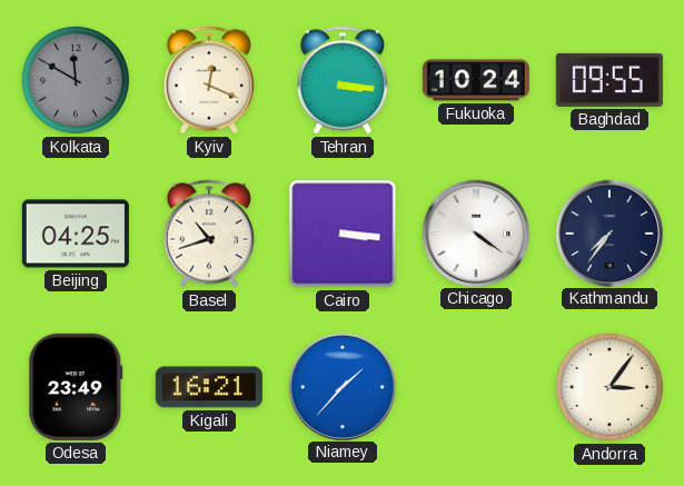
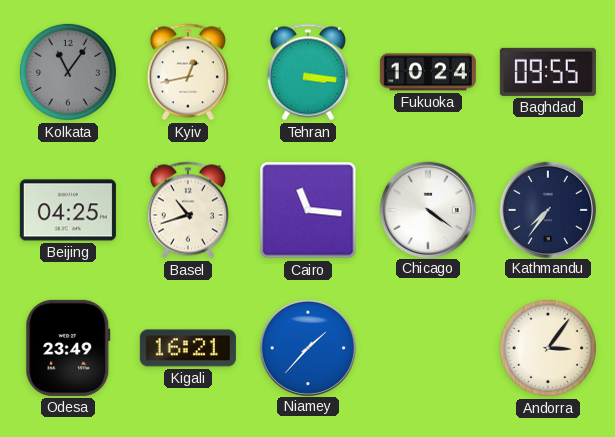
Kolkata: 11:50 -> 11:06 (68, 72)
Kyiv: 12:19 -> 12:43 (187, 72)
Cairo: 3:16 -> 11:16 (308, 210)
